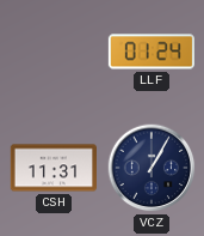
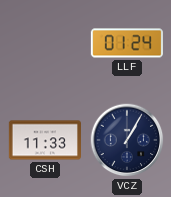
CSH: 11:31 -> 11:33 (44, 140)
